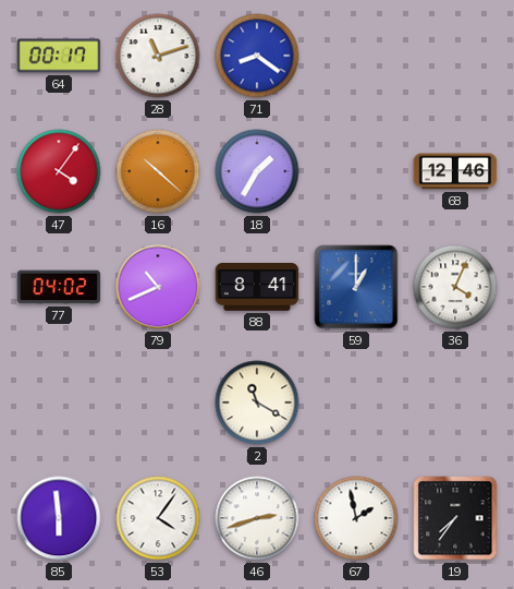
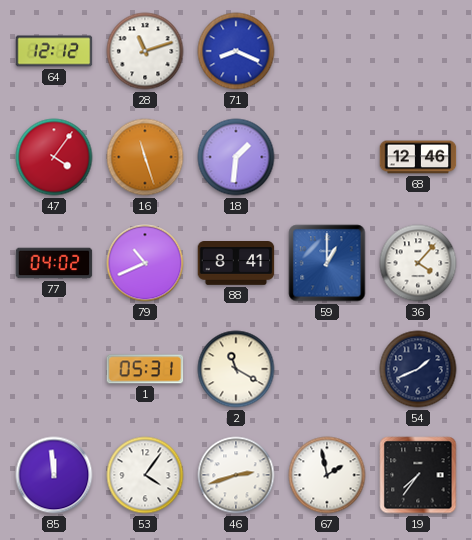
64: 00:17 -> 12:12 (54, 51)
71: 8:21 -> 8:19 (236, 51)
16: 10:22 -> 11:27 (145, 157)
18: 1:35 -> 1:31 (236, 157)
36: 4:04 -> 4:07 (418, 263)
1: none -> 05:31 (145, 369)
54: none -> 1:41 (418, 369)
85: 5:59 -> 11:59 (54, 475)
